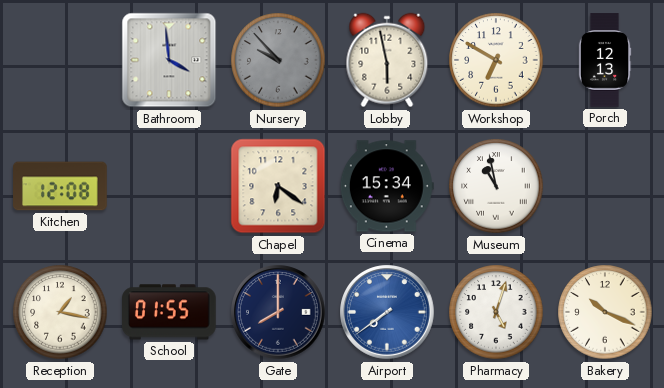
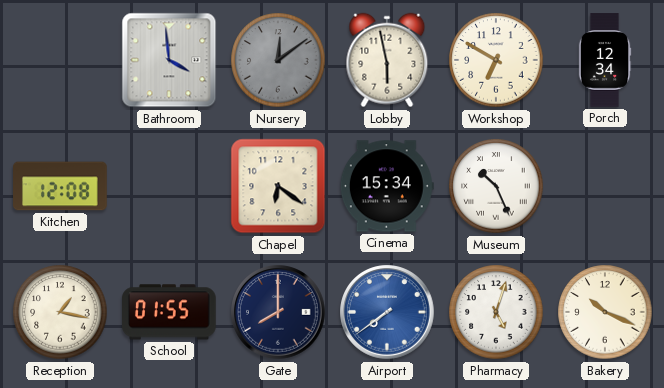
Nursery: 9:53 -> 12:09 (278, 60)
Porch: 12:13 -> 12:34 (605, 60)
Museum: 10:58 -> 10:26 (496, 186)
